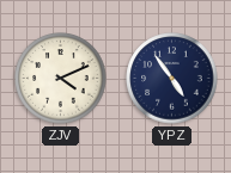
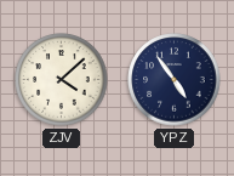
ZJV: 4:11 -> 4:08 (62, 80)
